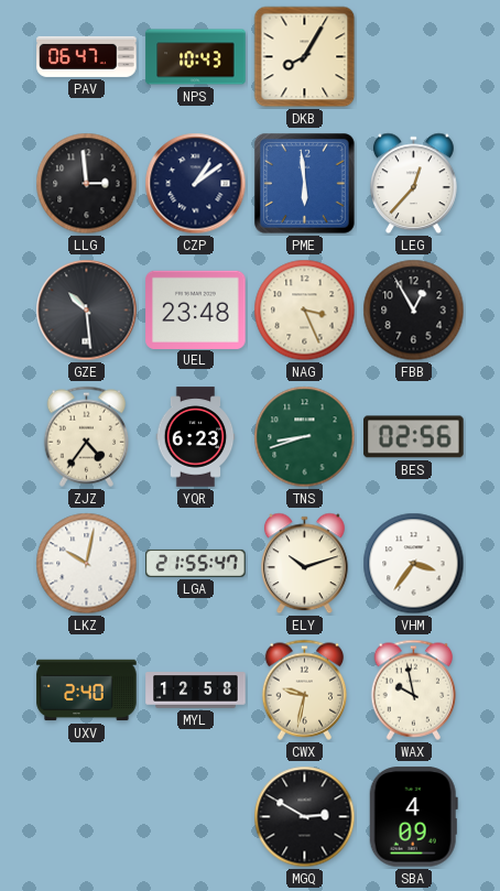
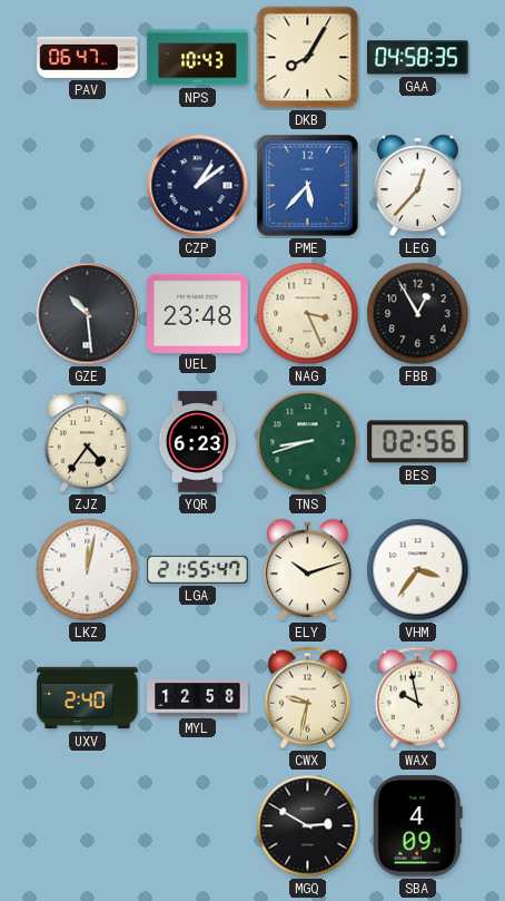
GAA: none -> 04:58 (418, 58)
LLG: 2:59 -> none (87, 184)
PME: 5:59 -> 5:37 (307, 185)
LKZ: 10:02 -> 12:02 (88, 570)
